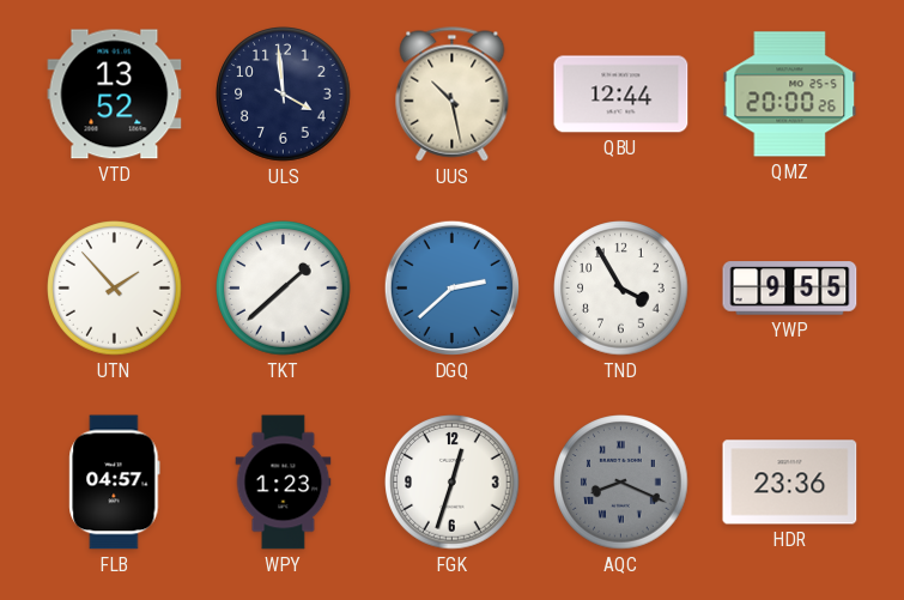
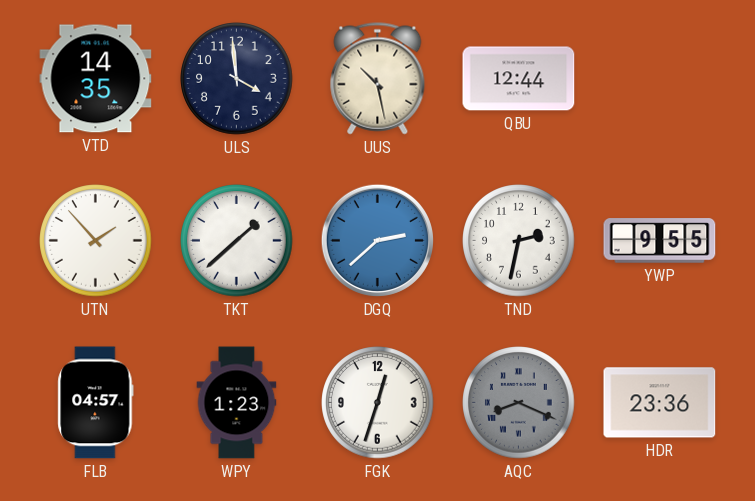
VTD: 13:52 -> 14:35 (96, 79)
QMZ: 20:00 -> none (790, 95)
TND: 3:55 -> 2:32 (519, 241)
